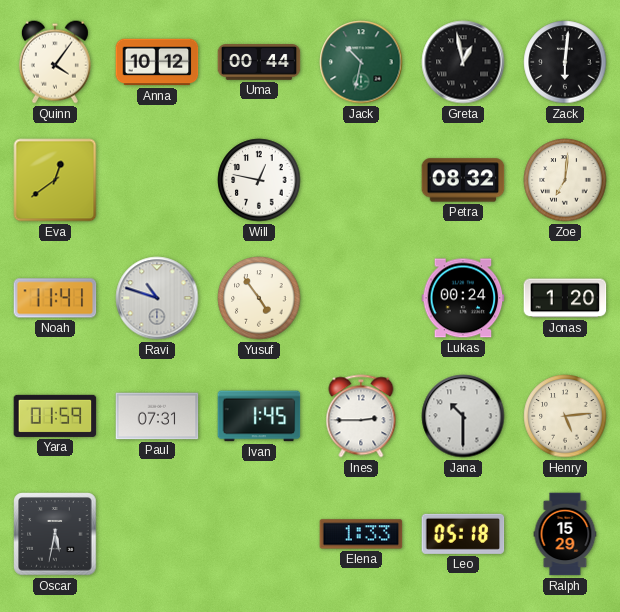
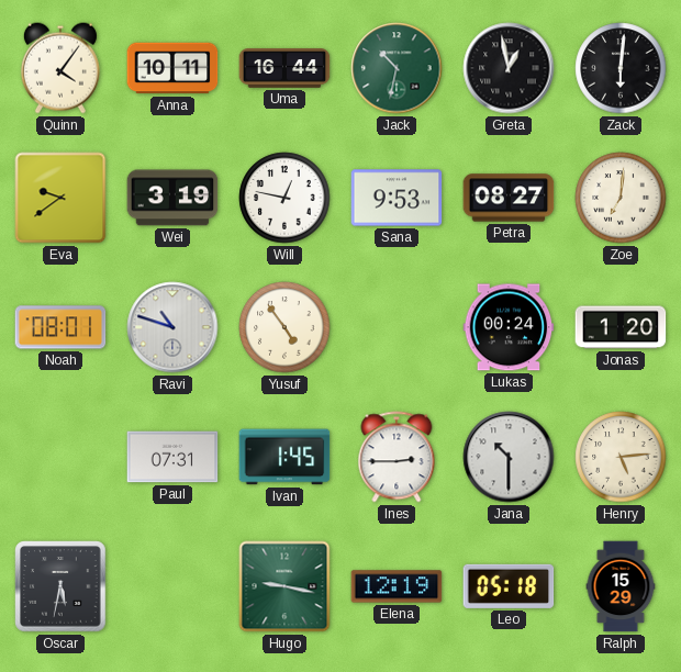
Anna: 10:12 -> 10:11 (172, 68)
Uma: 00:44 -> 16:44 (284, 68)
Eva: 12:39 -> 9:39 (60, 198)
Wei: none -> 3:19 (172, 198)
Sana: none -> 9:53 (397, 198)
Petra: 08:32 -> 08:27 (509, 198)
Noah: 11:41 -> 08:01 (60, 327)
Yara: 01:59 -> none (55, 416)
Hugo: none -> 9:17 (284, 586)
Elena: 1:33 -> 12:19 (397, 586)
